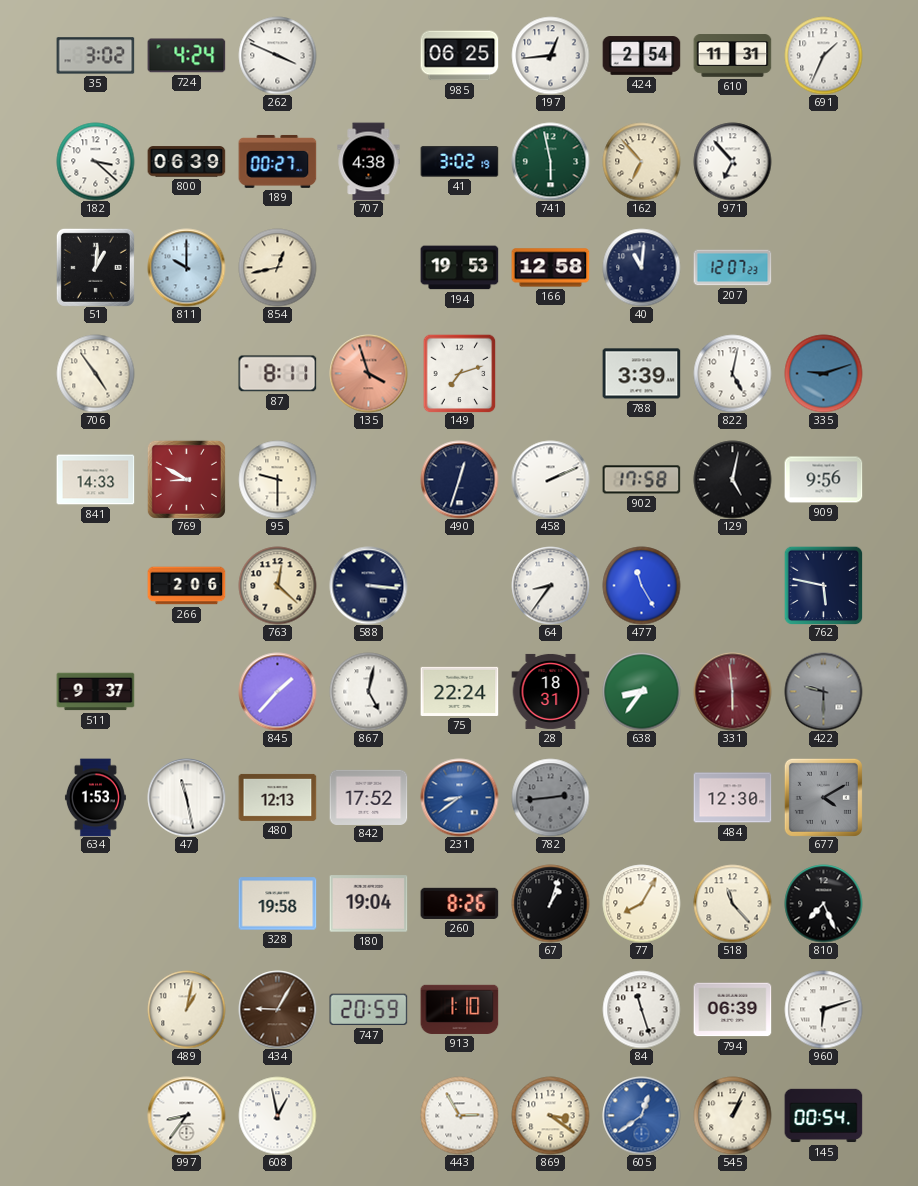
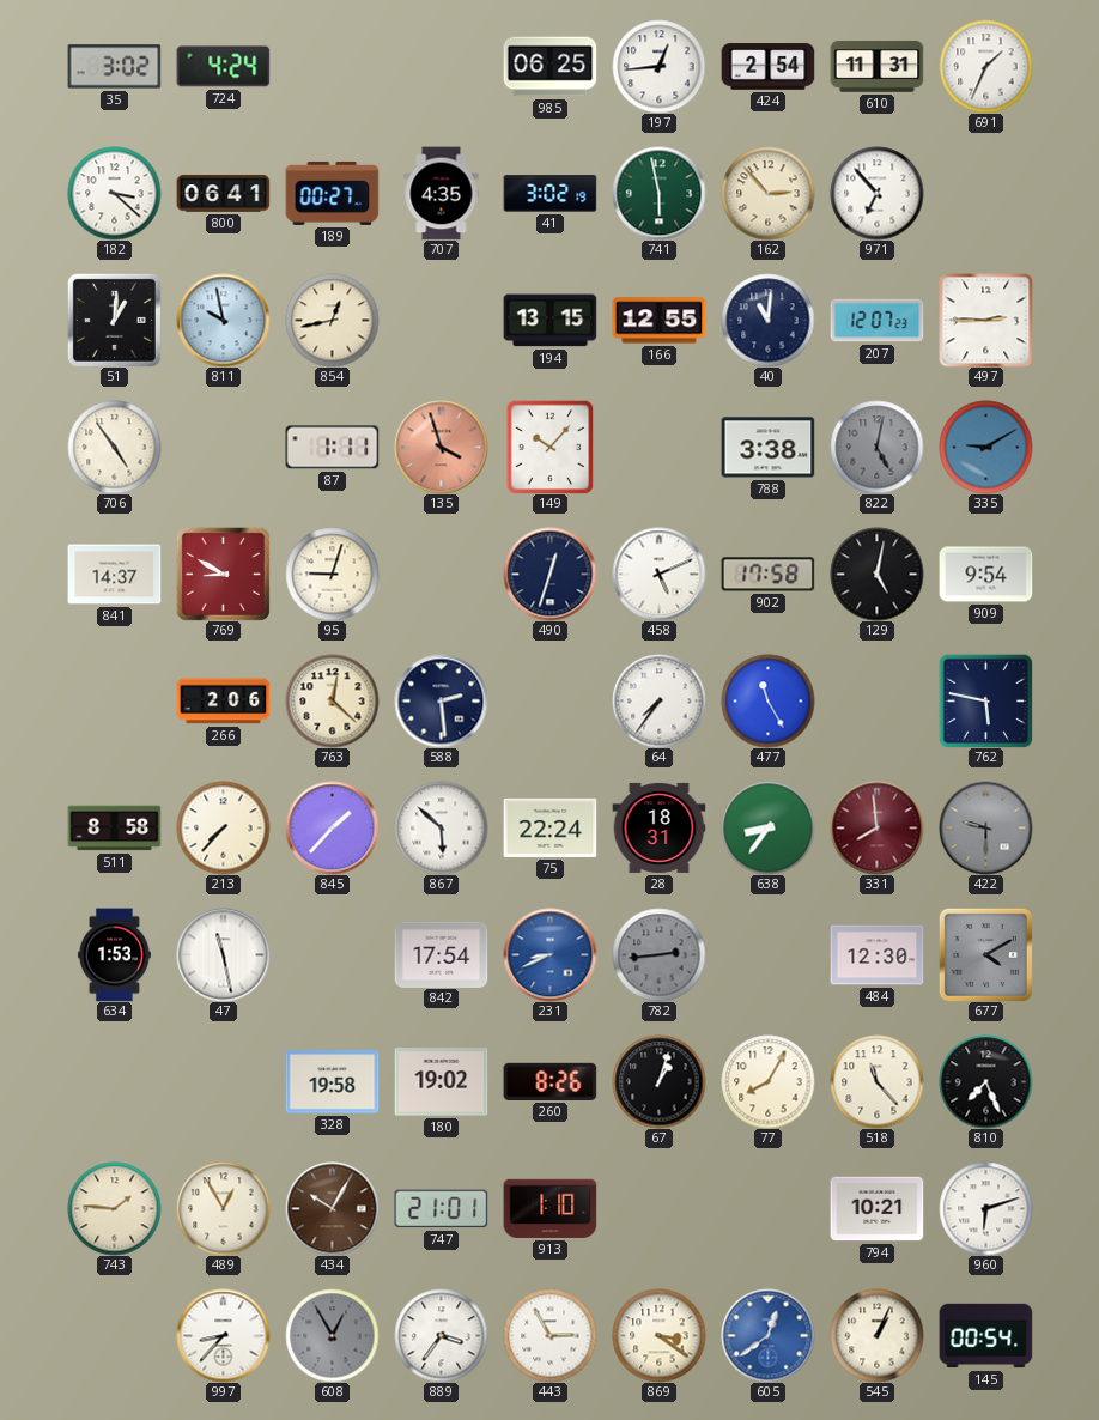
262: 3:49 -> none (277, 55)
800: 06:39 -> 06:41 (223, 194)
707: 4:38 -> 4:35 (442, 193)
162: 6:53 -> 2:53 (767, 193)
811: 10:00 -> 9:58 (223, 320)
194: 19:53 -> 13:15 (549, 321)
166: 12:58 -> 12:55 (658, 321)
497: none -> 2:45 (985, 320)
87: 8:11 -> 1:11 (332, 448)
149: 7:12 -> 10:07 (551, 447)
788: 3:39 -> 3:38 (767, 448)
822 dial: white -> grey (876, 447)
335: 9:12 -> 9:10 (985, 447)
841: 14:33 -> 14:37 (114, 575)
95: 9:30 -> 9:03 (332, 574)
458: 2:11 -> 5:11 (658, 574)
909: 9:56 -> 9:54 (985, 575)
588: 3:16 -> 2:29 (441, 700)
64: 8:36 -> 7:36 (658, 700)
511: 9:37 -> 8:58 (114, 829)
213: none -> 7:37 (223, 827)
867: 5:02 -> 5:52 (441, 827)
331: 5:59 -> 7:59 (876, 827)
480: 12:13 -> none (277, 797)
842: 17:52 -> 17:54 (441, 954)
231: 8:39 -> 8:41 (549, 954)
180: 19:04 -> 19:02 (441, 1082)
743: none -> 1:46 (114, 1208)
489: 1:02 -> 12:55 (223, 1208)
434: 9:05 -> 10:05 (332, 1208)
747: 20:59 -> 21:01 (441, 1209)
84: 11:27 -> none (641, 1009)
794: 06:39 -> 10:21 (876, 1209)
997: 8:36 -> 8:37 (223, 1335)
608: 12:58 -> 12:55 (332, 1335)
608 dial: white -> grey (332, 1335)
889: none -> 3:36 (441, 1335)
